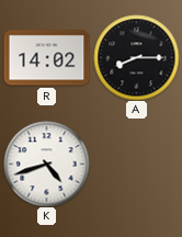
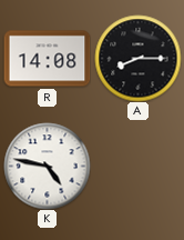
R: 14:02 -> 14:08 (47, 59)
K: 4:42 -> 4:47 (47, 166)
